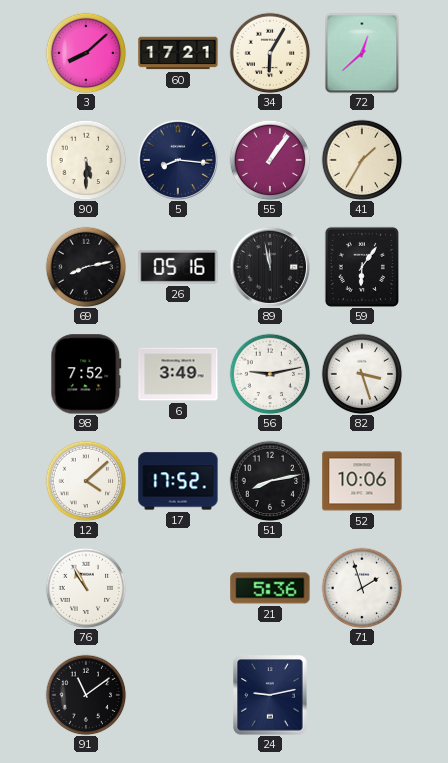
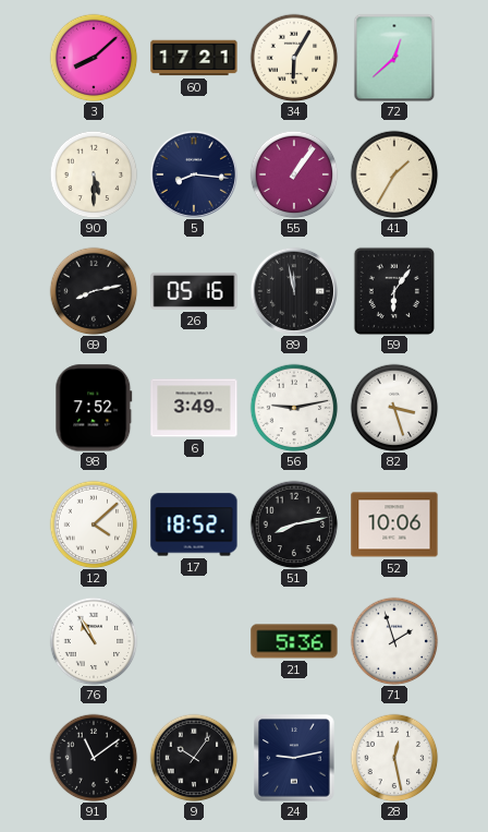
17: 17:52 -> 18:52 (194, 524)
9: none -> 10:06 (194, 758)
28: none -> 12:28 (394, 758)
